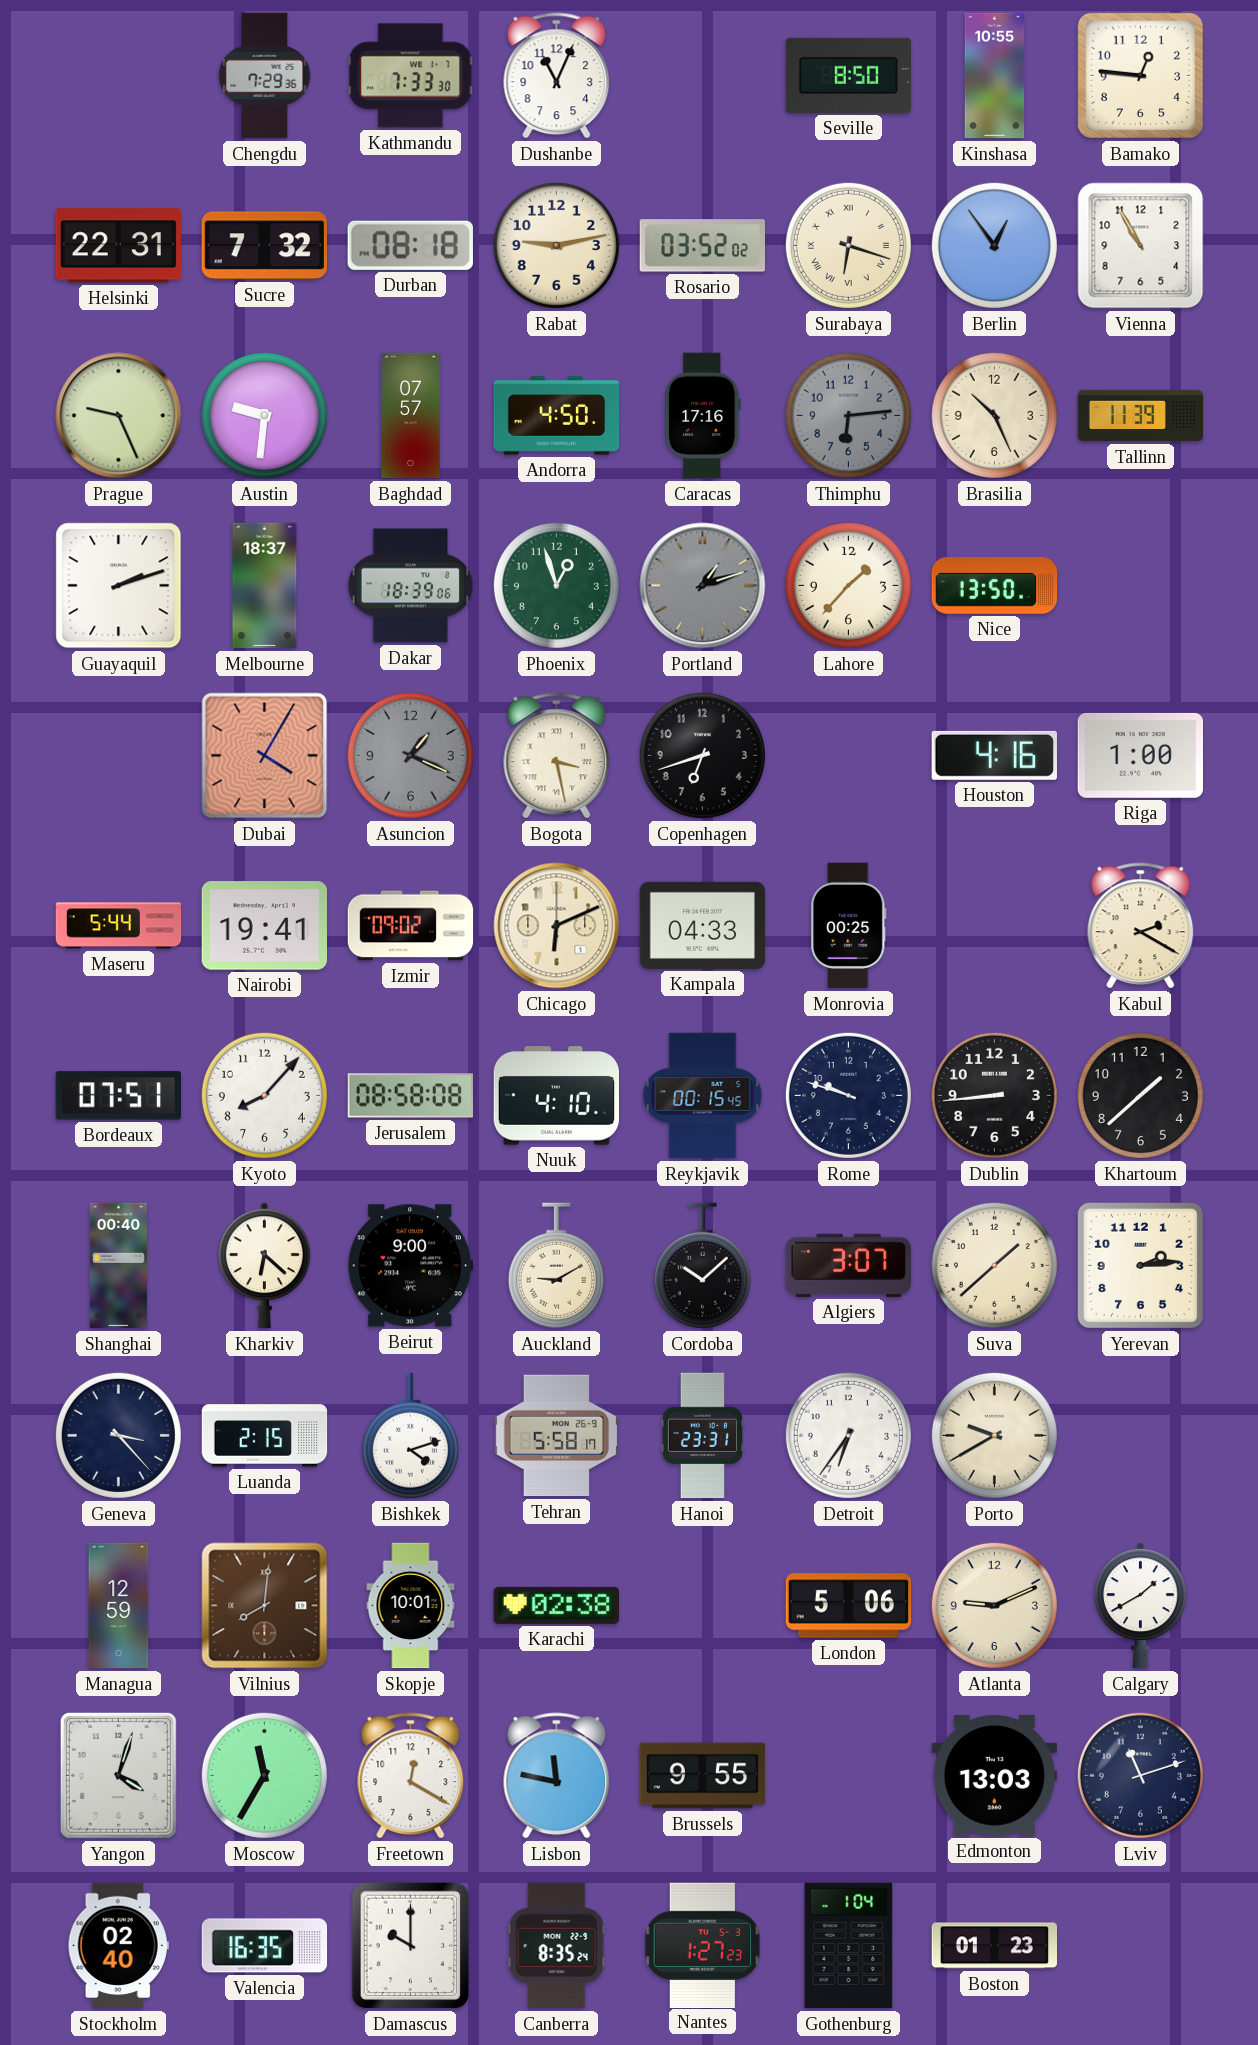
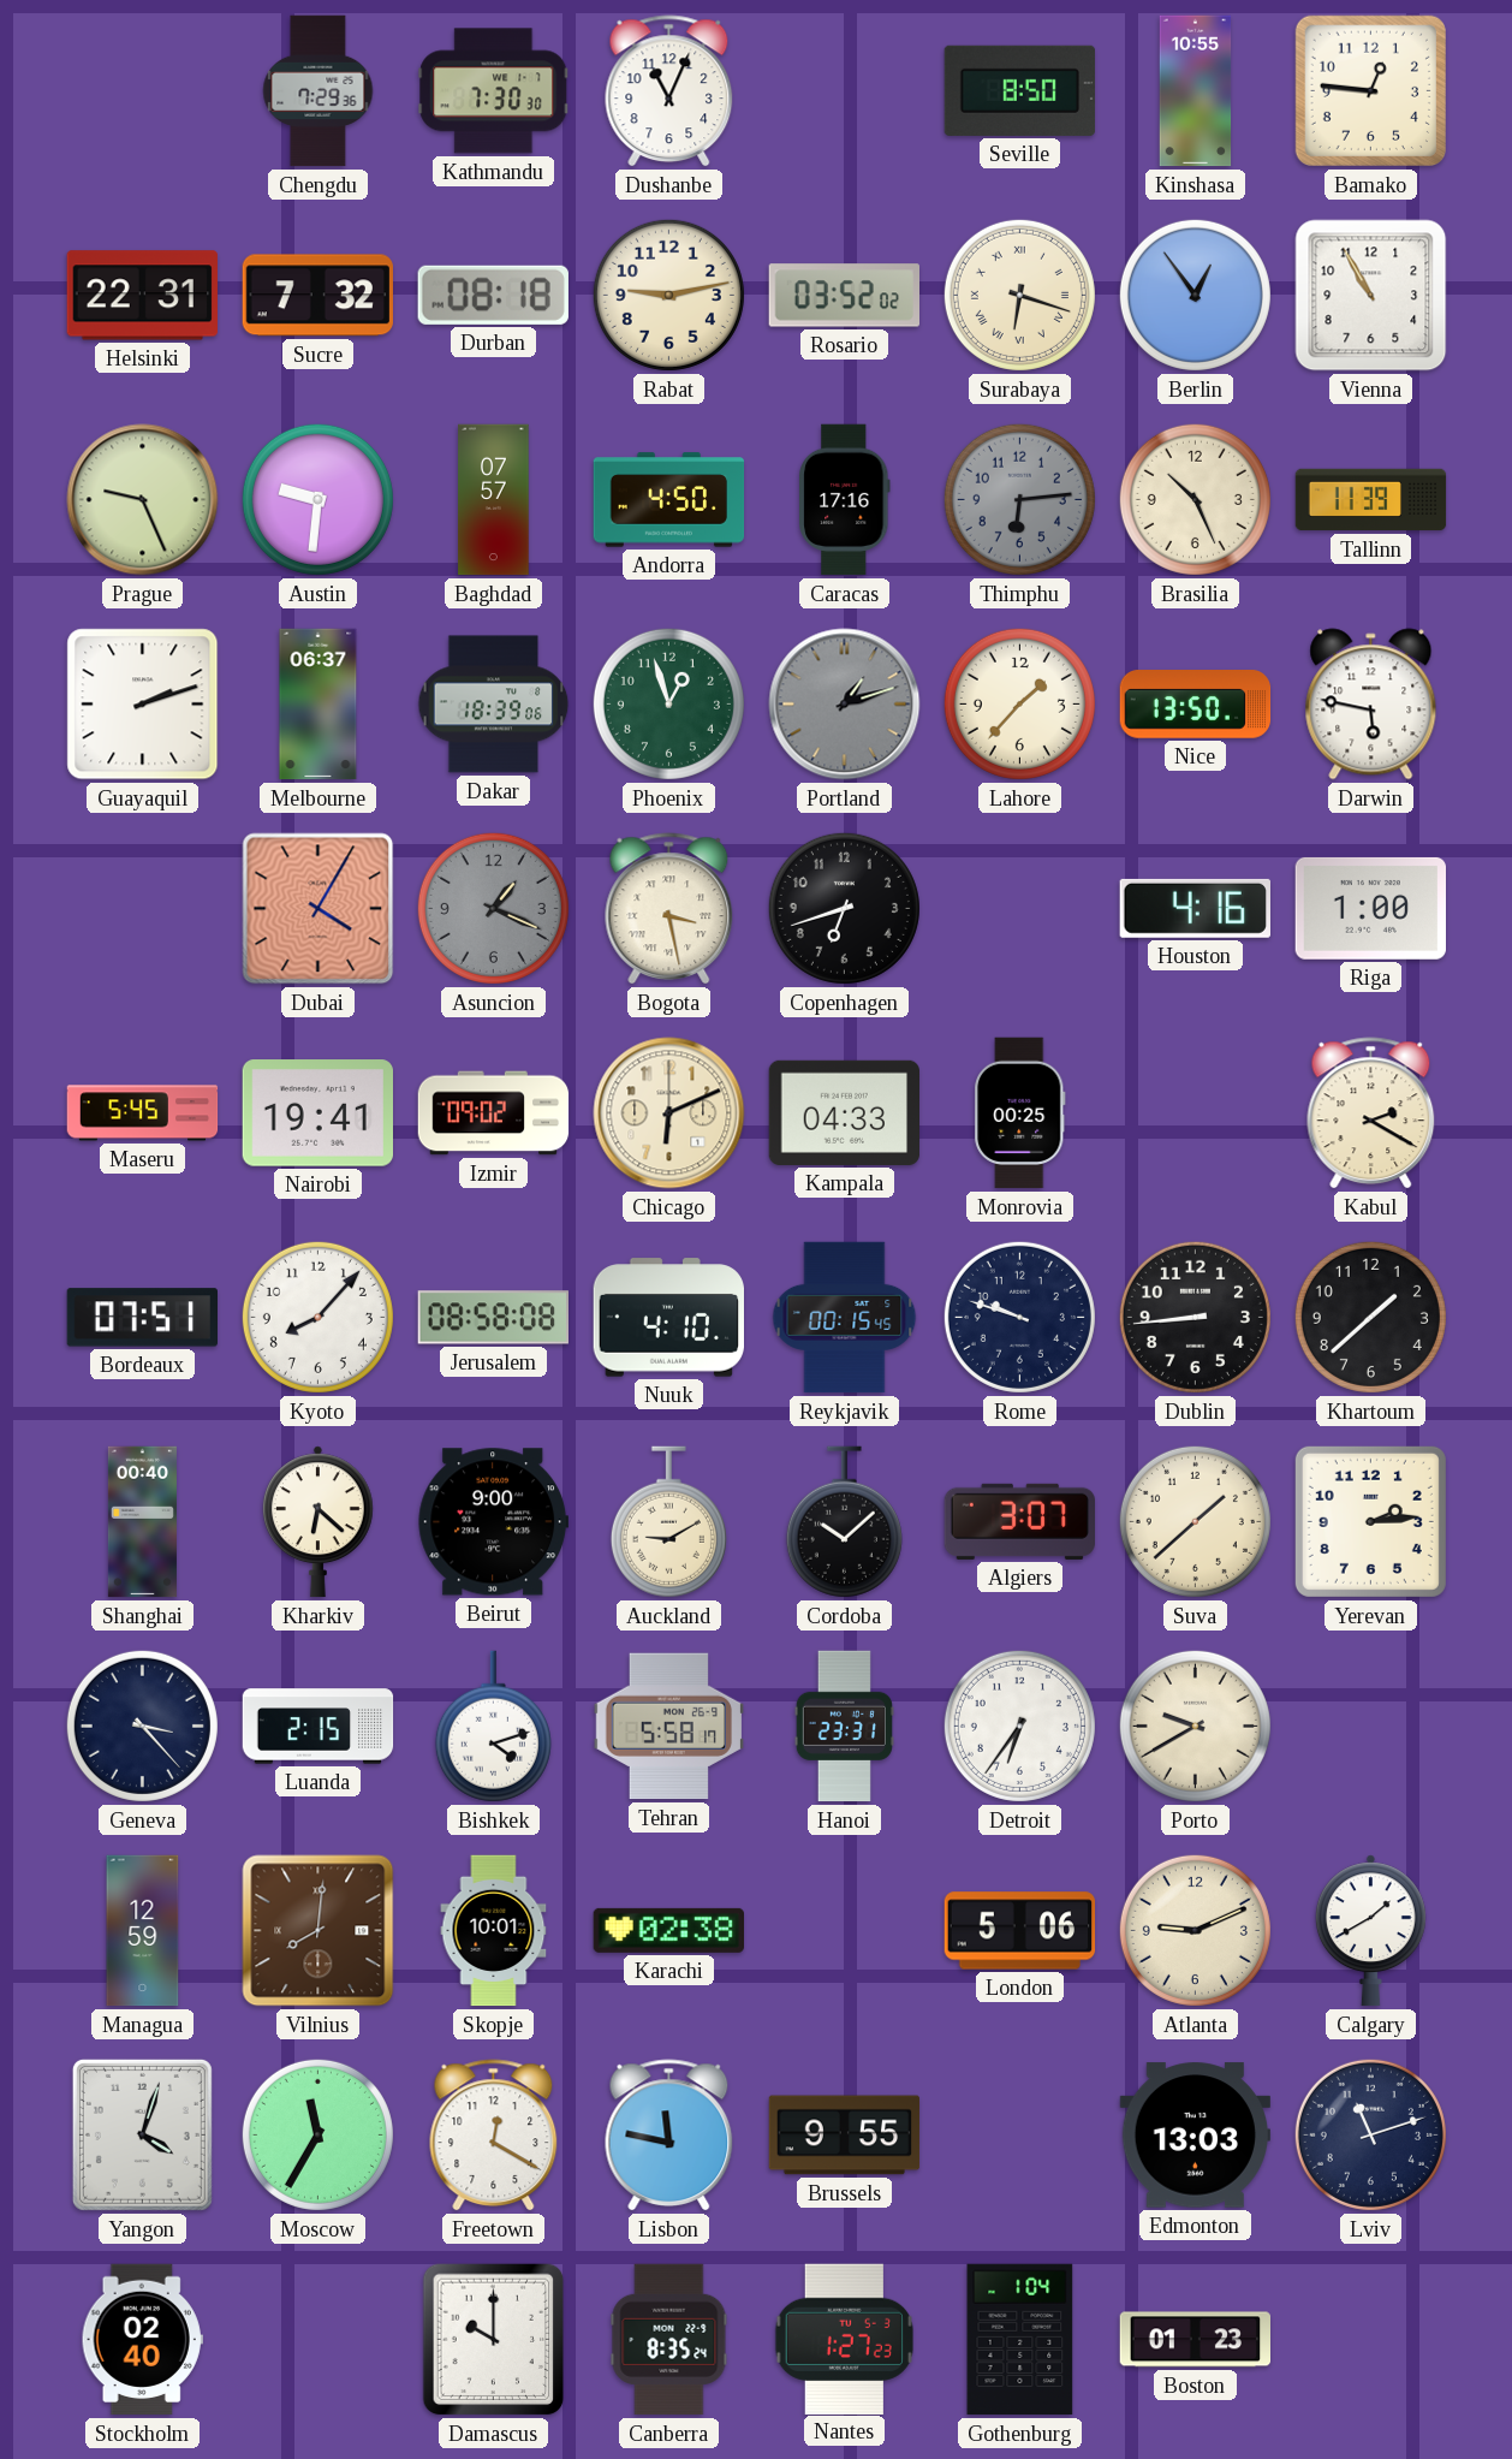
Kathmandu: 7:33 -> 7:30 (494, 91)
Melbourne: 18:37 -> 06:37 (319, 705)
Darwin: none -> 5:47 (1371, 705)
Maseru: 5:44 -> 5:45 (143, 1113)
Valencia: 16:35 -> none (265, 1946)
